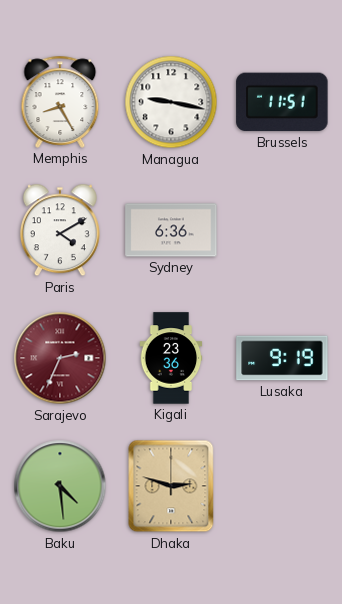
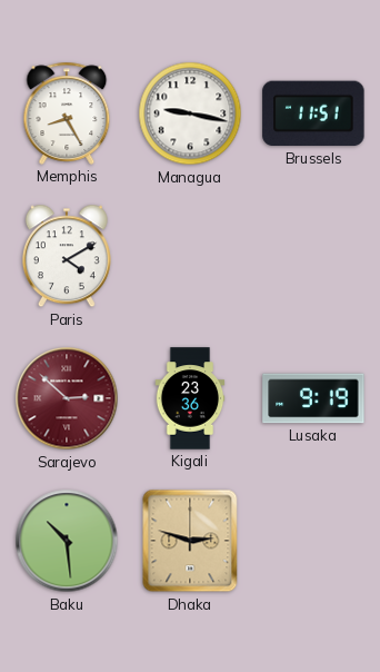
Sydney: 6:36 -> none (171, 230)
Sarajevo: 2:34 -> 2:52 (67, 398)
Baku: 4:29 -> 10:29 (67, 541)
